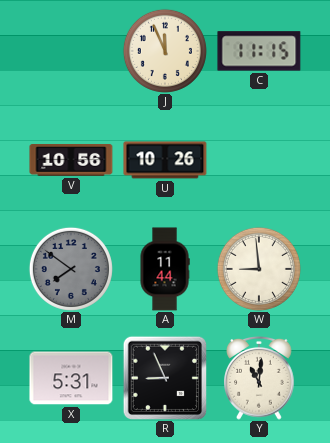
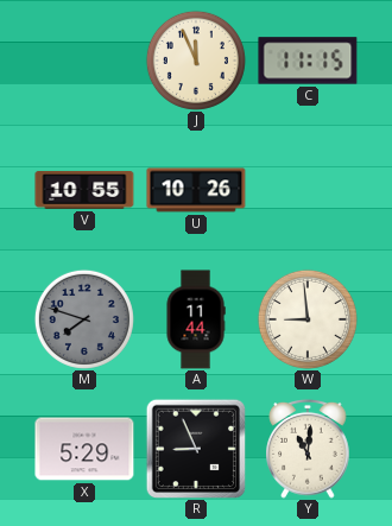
V: 10:56 -> 10:55 (84, 190)
M: 7:51 -> 7:48 (84, 319)
X: 5:31 -> 5:29 (84, 449)
